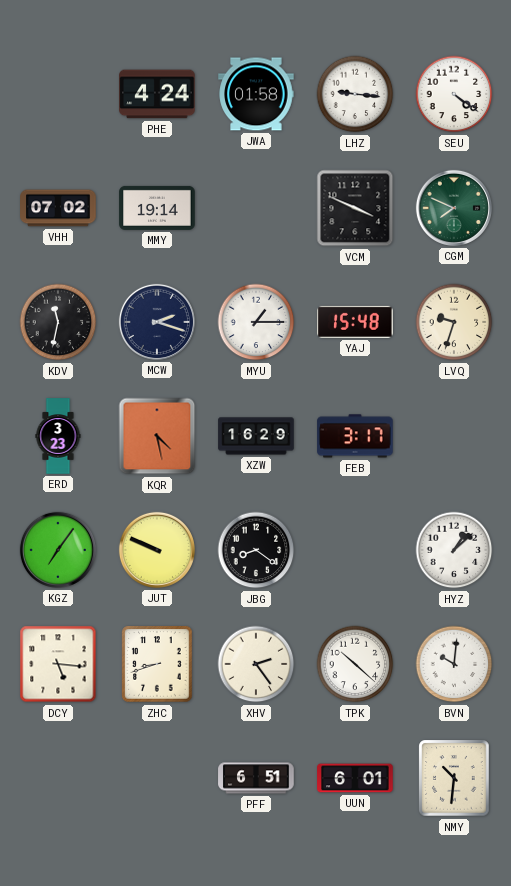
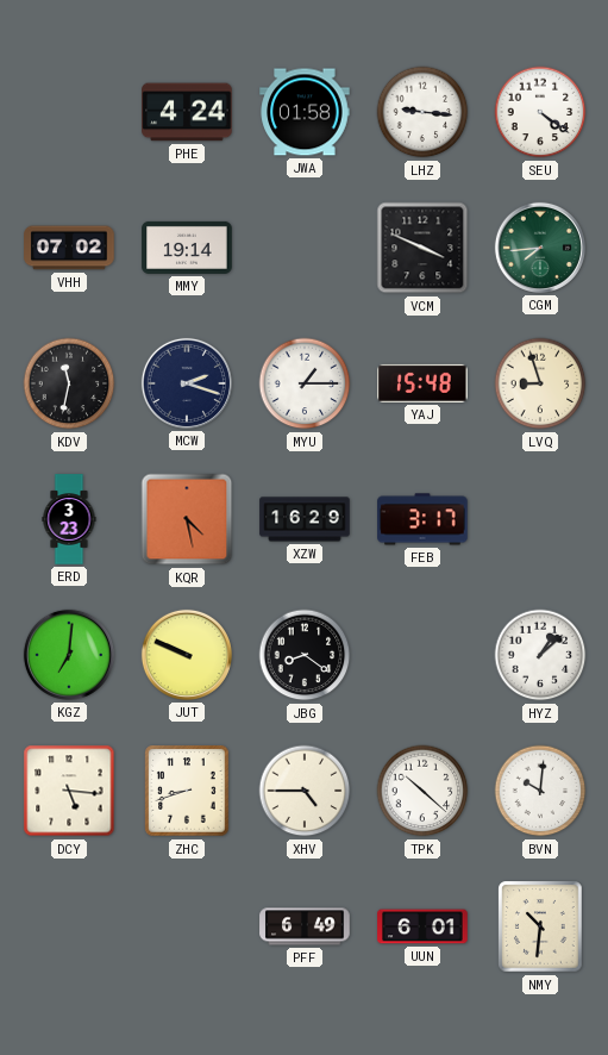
CGM: 7:49 -> 7:44 (540, 248)
LVQ: 9:33 -> 8:57 (540, 383)
KGZ: 7:06 -> 7:01 (69, 655)
XHV: 2:24 -> 4:45 (305, 791)
PFF: 6:51 -> 6:49 (305, 926)
